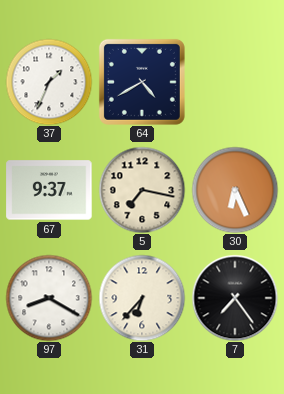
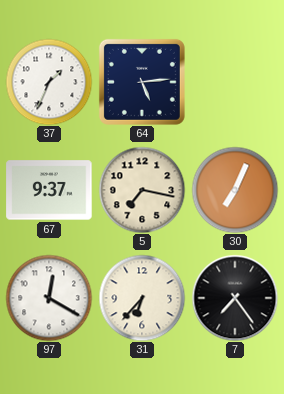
64: 4:40 -> 5:14 (142, 82)
30: 6:26 -> 7:04 (235, 190)
97: 8:20 -> 12:20 (49, 298)
